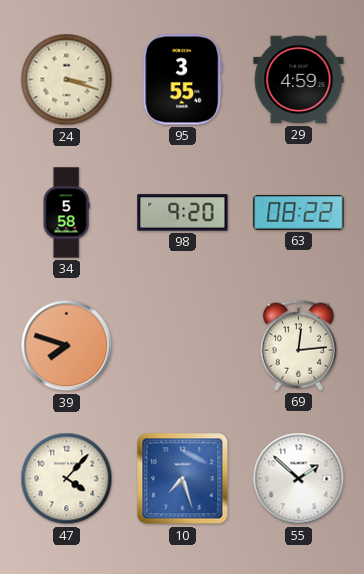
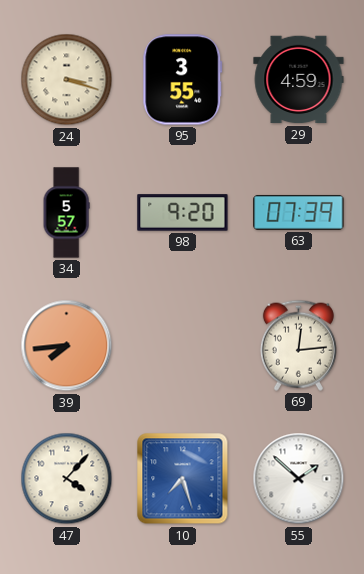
34: 5:58 -> 5:57 (66, 213)
63: 08:22 -> 07:39 (299, 212)
39: 7:48 -> 7:44 (67, 346)
